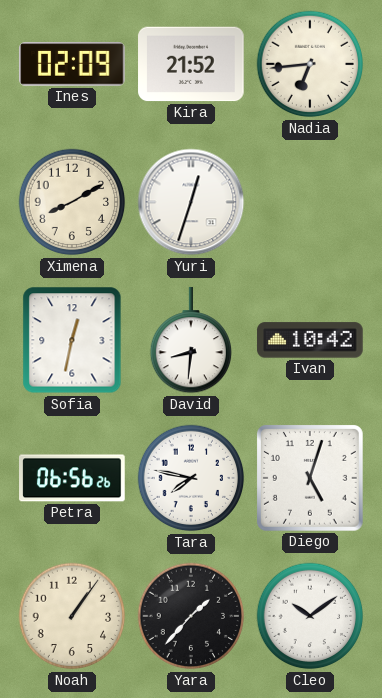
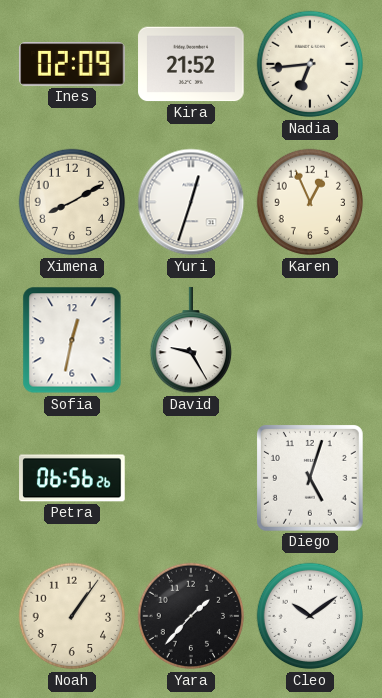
Karen: none -> 12:56 (310, 202)
David: 8:31 -> 9:25 (190, 341)
Ivan: 10:42 -> none (310, 340)
Tara: 7:47 -> none (191, 478)
